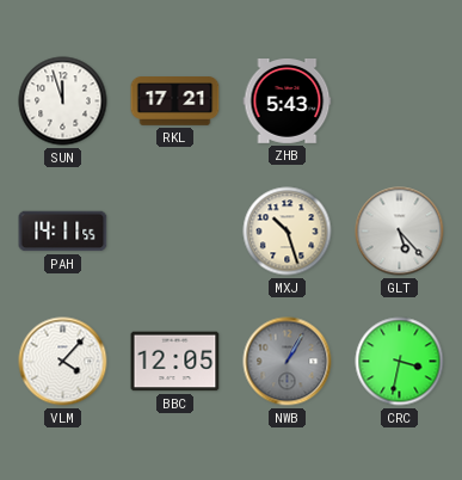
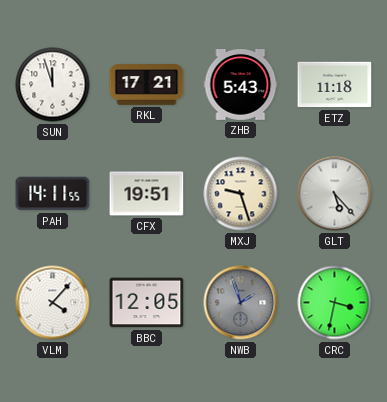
ETZ: none -> 11:18 (335, 85)
CFX: none -> 19:51 (147, 194)
MXJ: 10:27 -> 9:27 (241, 194)
NWB: 1:05 -> 1:57 (241, 303)
